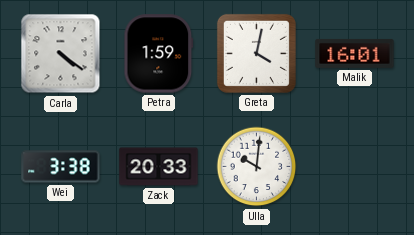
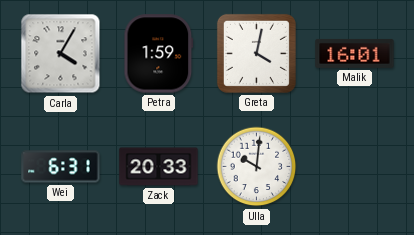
Carla: 4:21 -> 4:05 (61, 54)
Wei: 3:38 -> 6:31 (61, 167)
